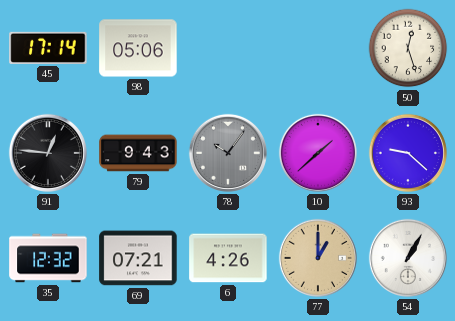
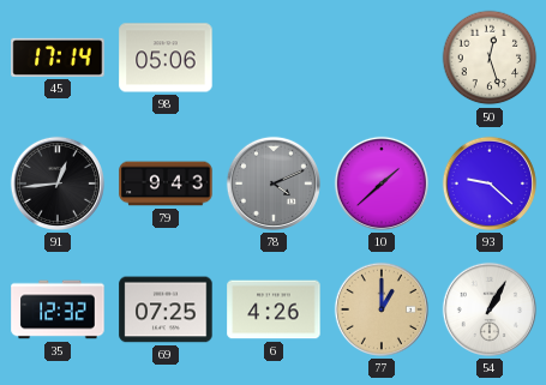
91: 12:46 -> 12:44 (58, 184)
78: 10:06 -> 4:11 (274, 184)
69: 07:21 -> 07:25 (166, 309)
